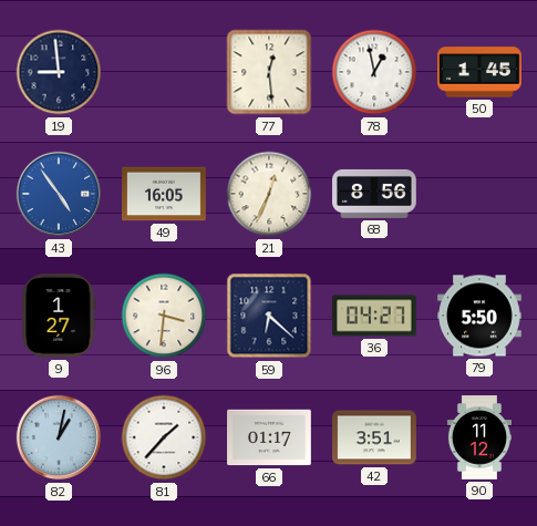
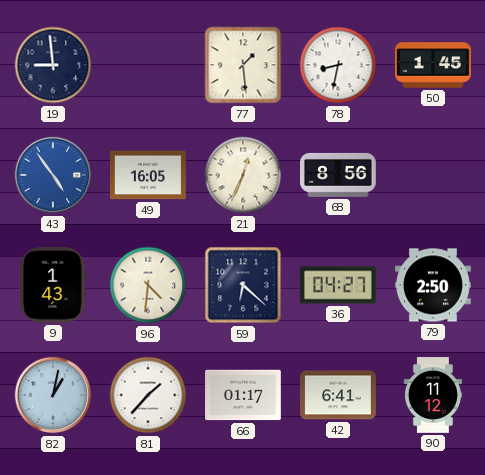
77: 12:29 -> 1:29 (243, 65)
78: 12:58 -> 8:32 (338, 65)
9: 1:27 -> 1:43 (53, 286)
96: 3:31 -> 4:31 (148, 285)
79: 5:50 -> 2:50 (433, 285)
42: 3:51 -> 6:41 (339, 395)
